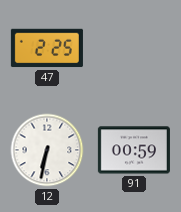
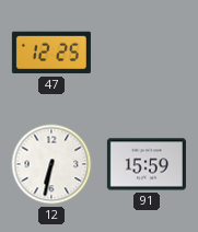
47: 2:25 -> 12:25 (51, 53)
91: 00:59 -> 15:59 (147, 164)
